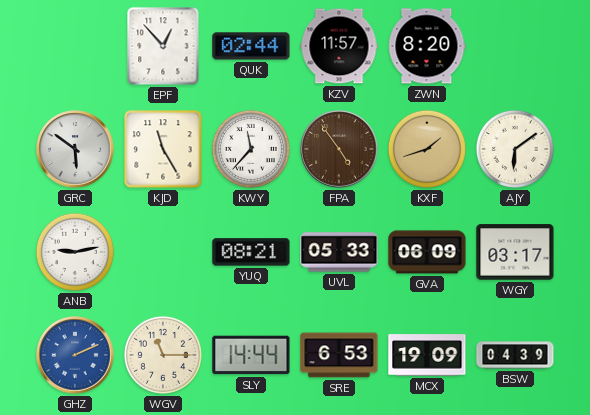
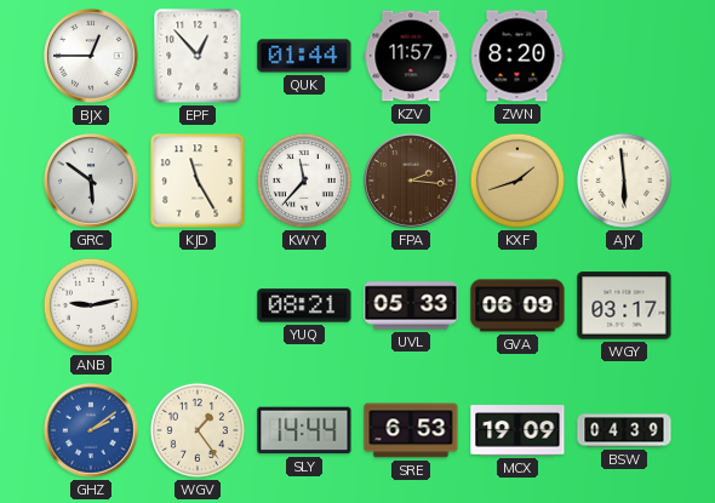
BJX: none -> 12:45 (91, 56)
QUK: 02:44 -> 01:44 (304, 56)
FPA: 4:54 -> 2:16 (411, 181)
AJY: 6:09 -> 5:59 (624, 181)
GHZ: 2:11 -> 2:09 (91, 430)
WGV: 11:15 -> 1:24 (198, 430)
